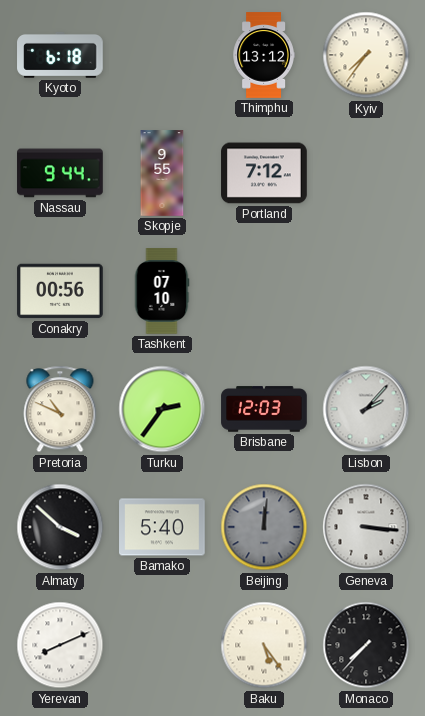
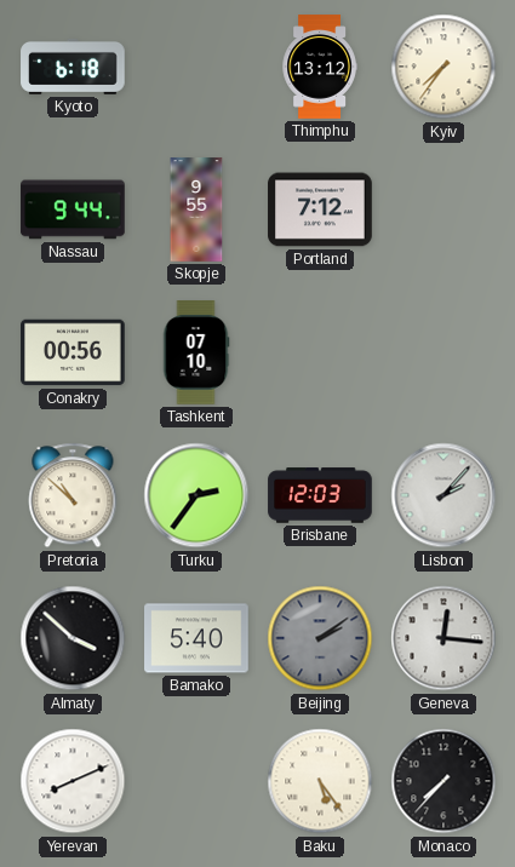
Pretoria: 10:49 -> 10:52 (73, 495)
Beijing: 12:01 -> 2:09 (320, 638)
Geneva: 3:16 -> 12:16 (444, 638)
